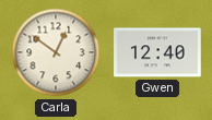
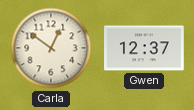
Gwen: 12:40 -> 12:37 (144, 48)
